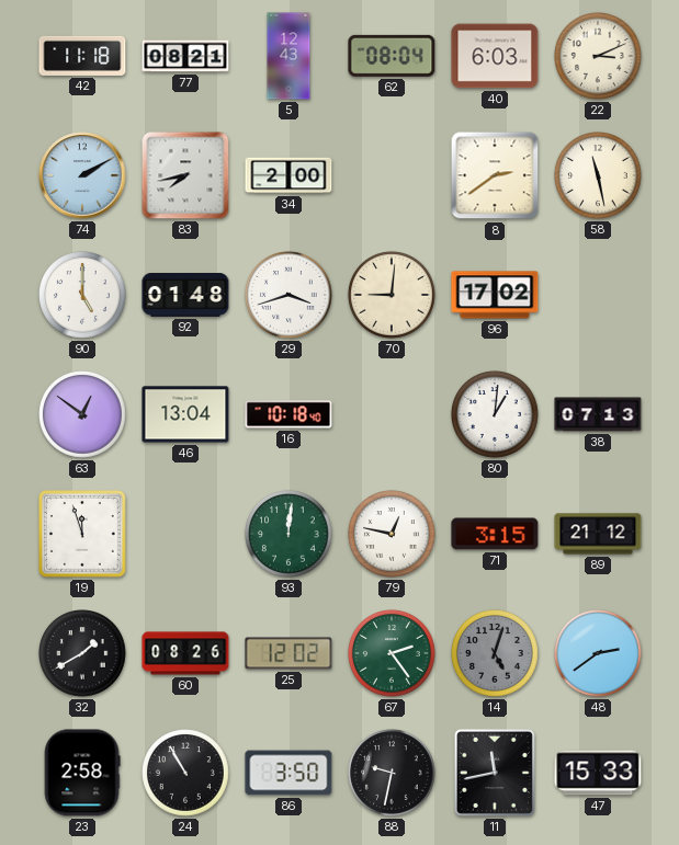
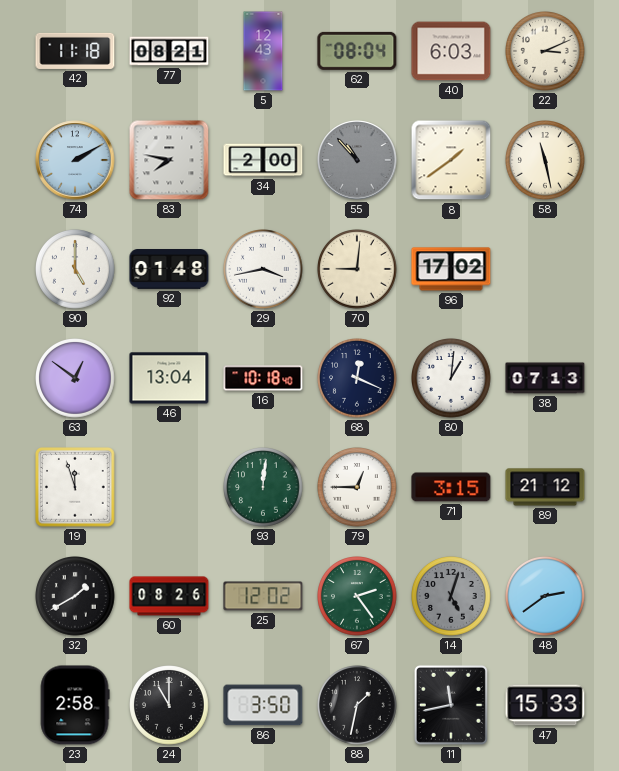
83: 7:43 -> 7:47 (169, 160)
55: none -> 10:53 (357, 160)
8: 2:39 -> 1:39 (451, 160)
29: 3:42 -> 3:43 (263, 270)
68: none -> 12:19 (357, 379)
79: 12:47 -> 12:45 (357, 488)
24: 10:55 -> 11:00 (169, 706)
88: 9:32 -> 1:32 (357, 706)
